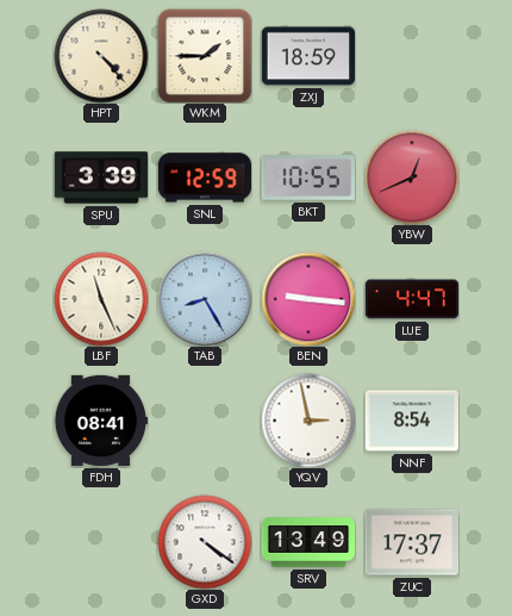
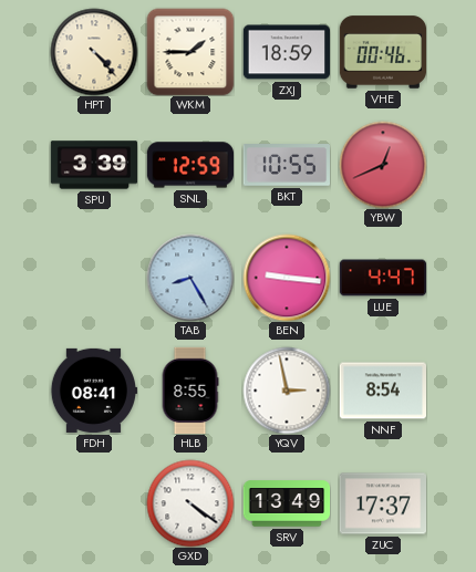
VHE: none -> 00:46 (383, 52)
LBF: 11:26 -> none (101, 299)
HLB: none -> 8:55 (190, 391)
